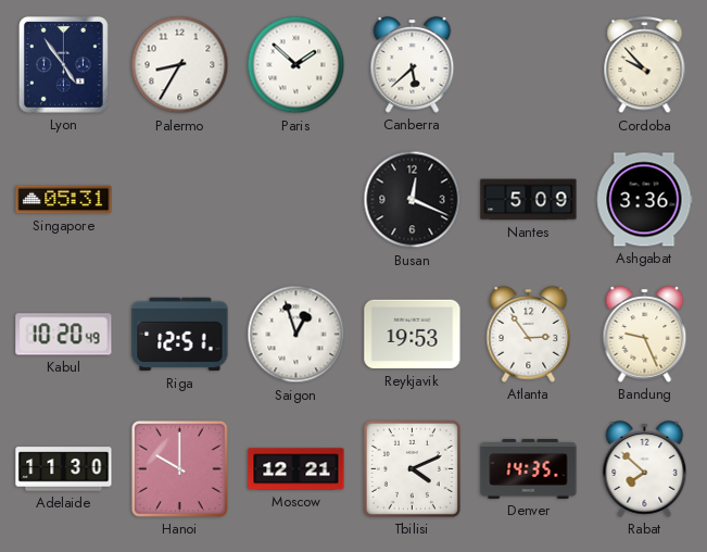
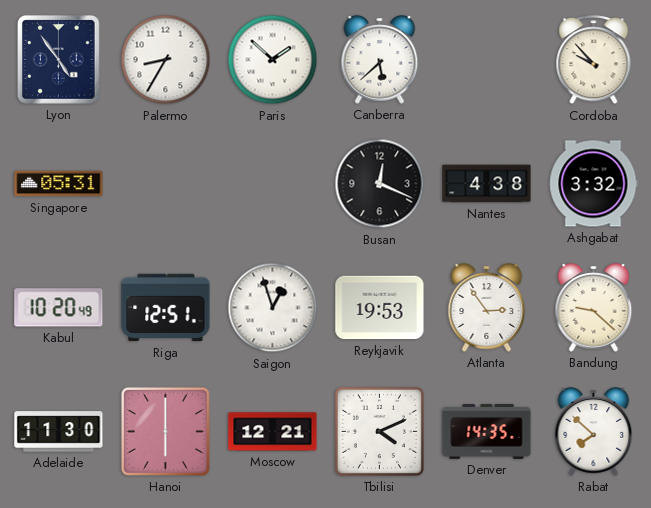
Nantes: 5:09 -> 4:38 (487, 184)
Ashgabat: 3:36 -> 3:32 (594, 184)
Bandung: 9:26 -> 9:22 (594, 308)
Hanoi: 10:00 -> 6:00 (165, 431)
